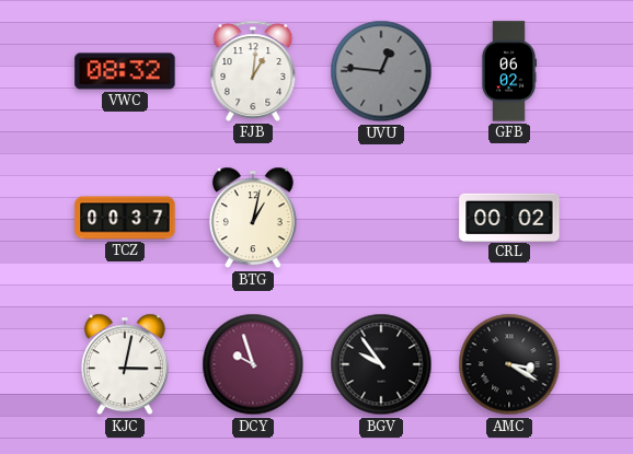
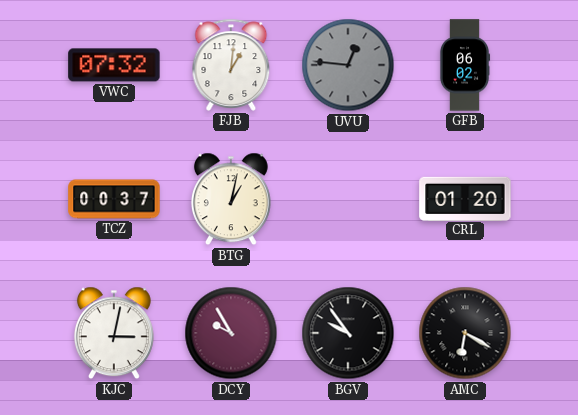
VWC: 08:32 -> 07:32 (114, 65)
CRL: 00:02 -> 01:20 (465, 198)
DCY: 9:57 -> 9:55 (231, 333)
AMC: 3:20 -> 6:20 (465, 333)
